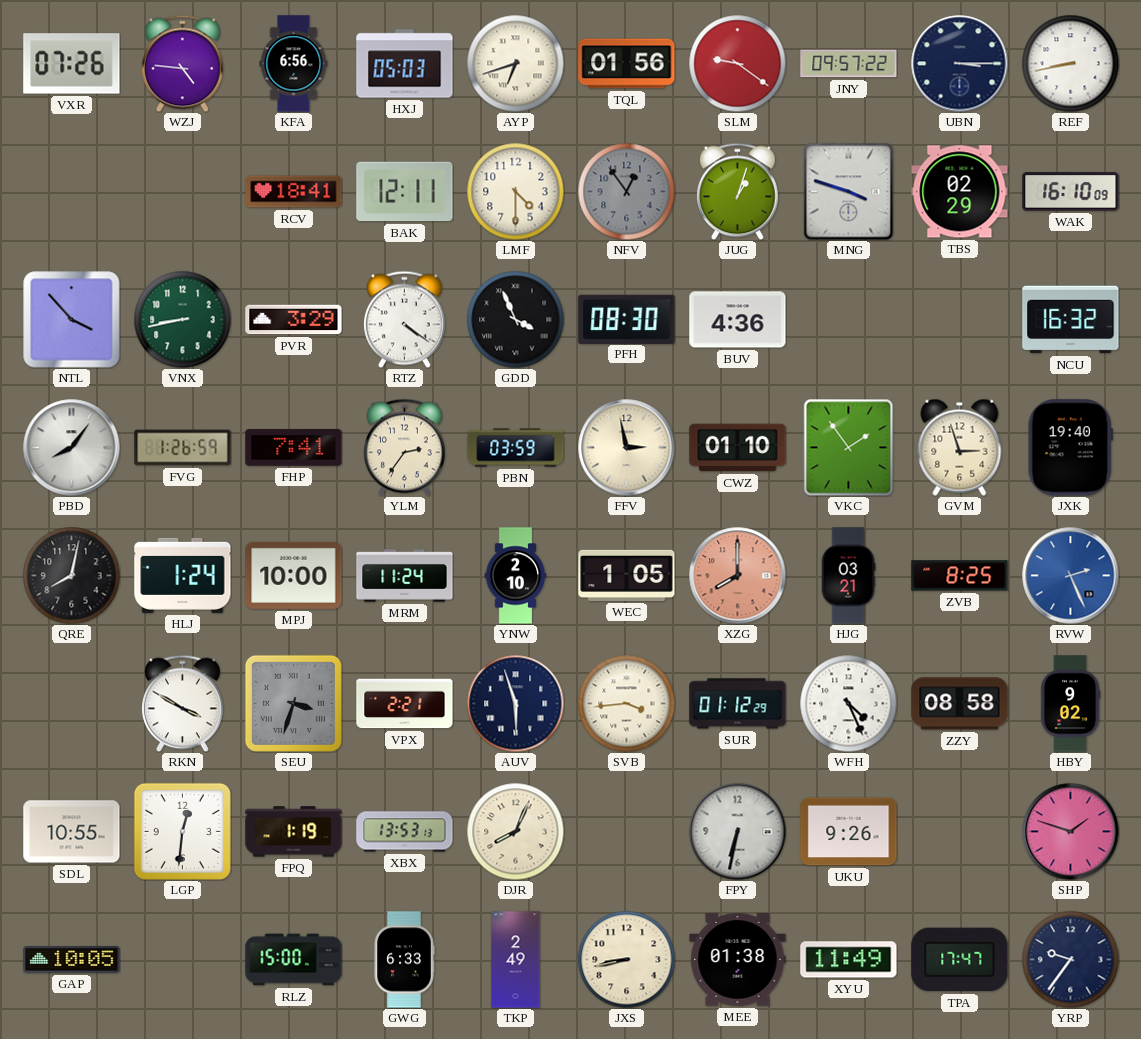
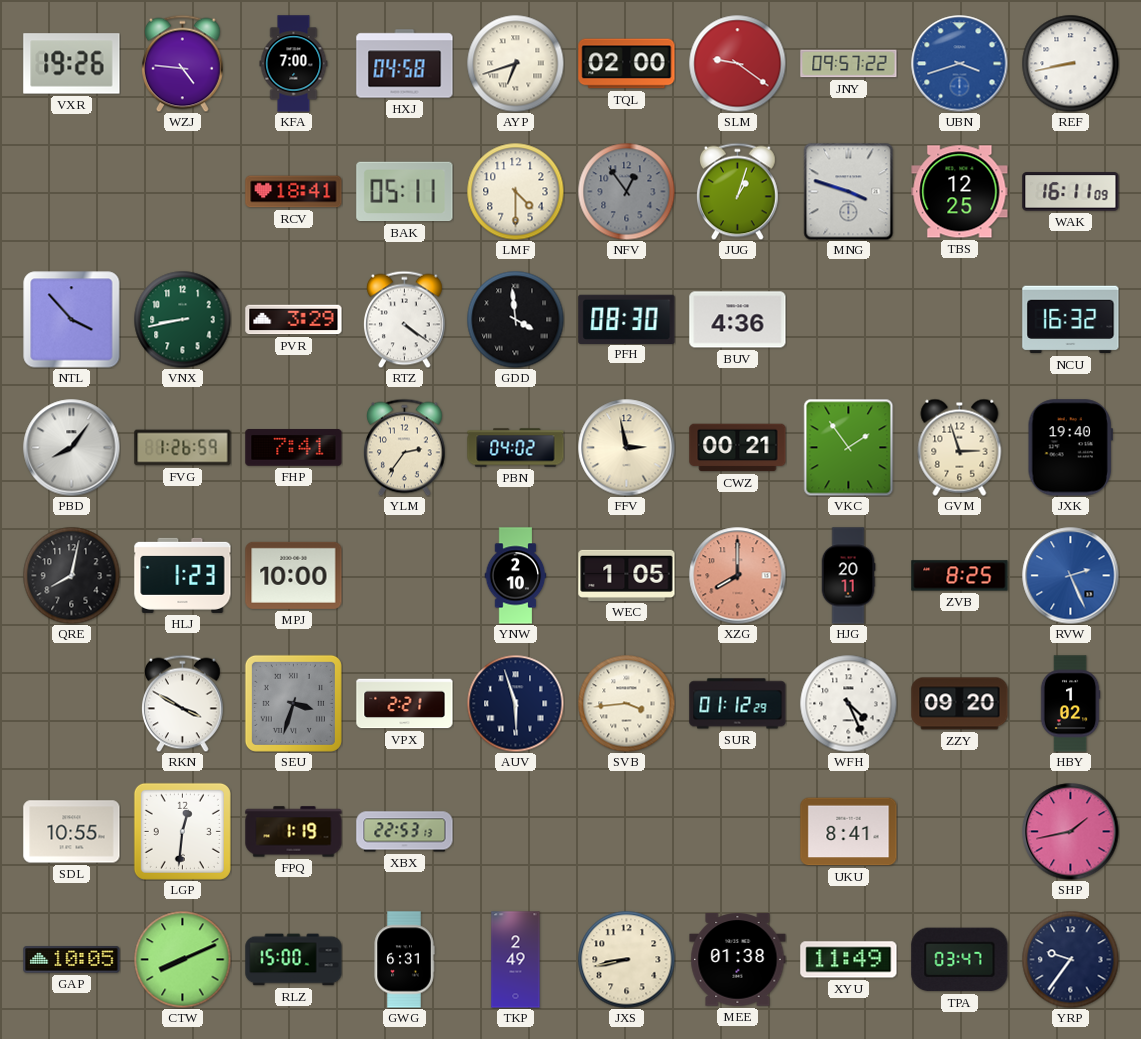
VXR: 07:26 -> 19:26 (72, 64)
KFA: 6:56 -> 7:00 (294, 64)
HXJ: 05:03 -> 04:58 (405, 64)
TQL: 01:56 -> 02:00 (627, 64)
UBN: 3:15 -> 3:42 (960, 64)
UBN dial: navy -> blue (960, 64)
BAK: 12:11 -> 05:11 (405, 192)
TBS: 02:29 -> 12:25 (960, 192)
WAK: 16:10 -> 16:11 (1071, 192)
GDD: 3:56 -> 3:59 (515, 319)
PBN: 03:59 -> 04:02 (516, 448)
CWZ: 01:10 -> 00:21 (738, 448)
HLJ: 1:24 -> 1:23 (183, 575)
MRM: 11:24 -> none (405, 576)
HJG: 03:21 -> 20:11 (848, 576)
ZZY: 08:58 -> 09:20 (960, 704)
HBY: 9:02 -> 1:02 (1070, 704)
XBX: 13:53 -> 22:53 (405, 832)
DJR: 8:04 -> none (515, 831)
FPY: 6:32 -> none (738, 832)
UKU: 9:26 -> 8:41 (849, 832)
SHP: 1:48 -> 1:43 (1071, 832)
CTW: none -> 8:11 (182, 959)
GWG: 6:33 -> 6:31 (404, 960)
TPA: 17:47 -> 03:47 (960, 960)
